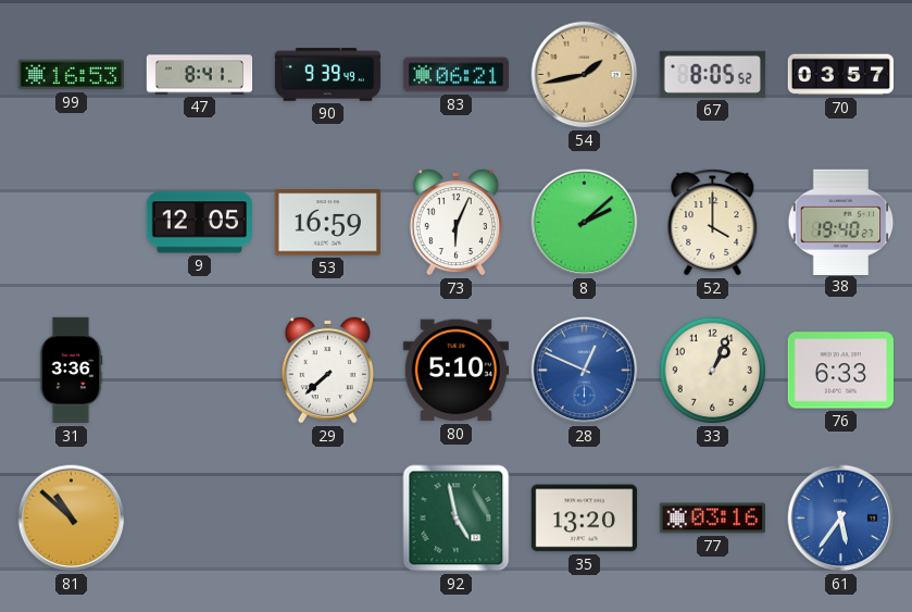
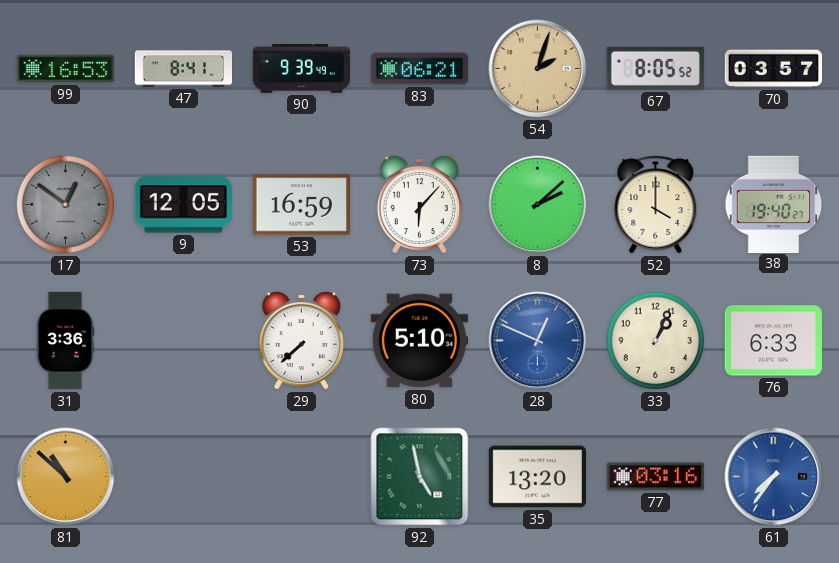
54: 1:43 -> 2:03 (538, 69)
17: none -> 12:51 (66, 205)
73: 6:04 -> 6:07 (419, 204)
61: 5:36 -> 7:36 (774, 477)
